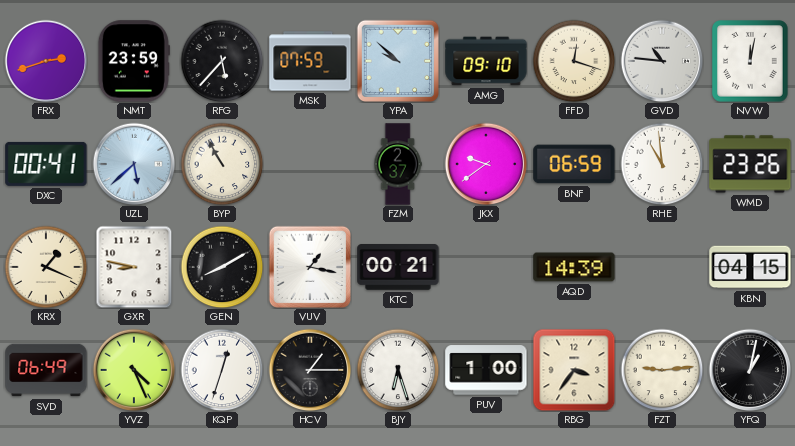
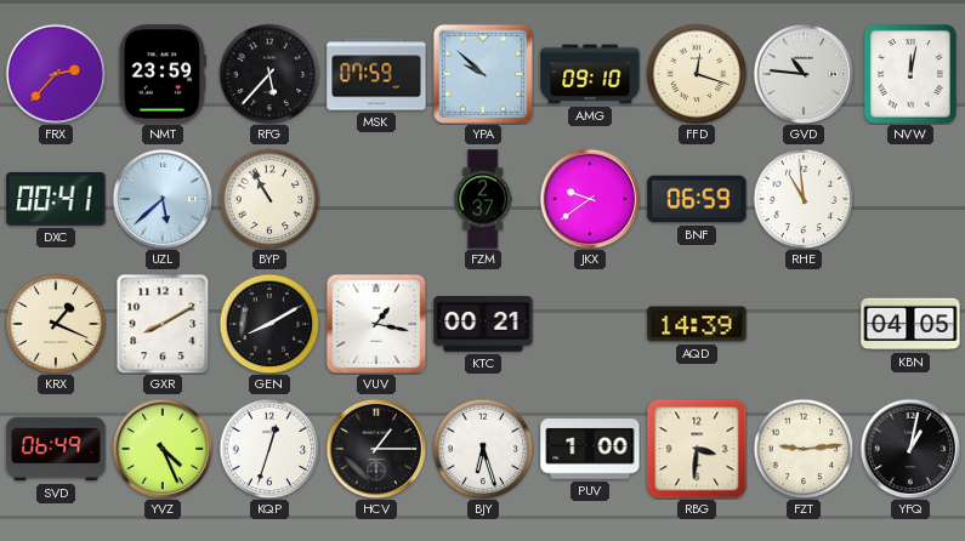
FRX: 2:42 -> 2:37 (56, 74)
WMD: 23:26 -> none (750, 164)
GXR: 8:47 -> 8:10 (163, 324)
KBN: 04:15 -> 04:05 (910, 324)
RBG: 3:36 -> 3:31 (697, 449)
